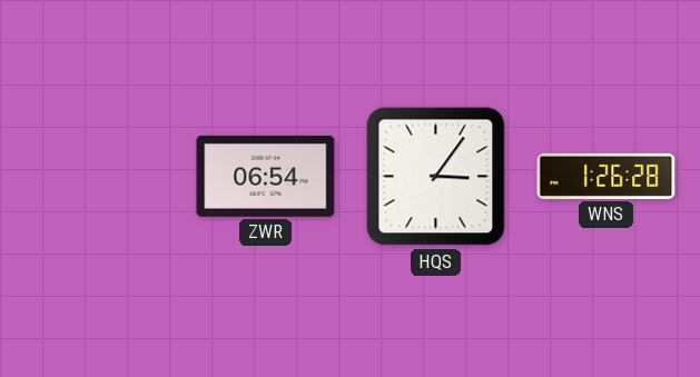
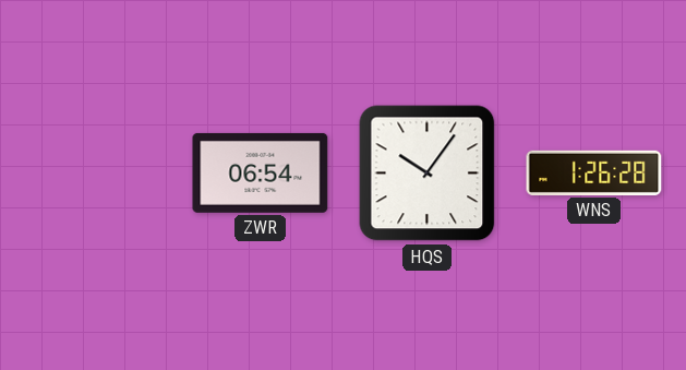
HQS: 3:06 -> 10:06 (428, 174)
